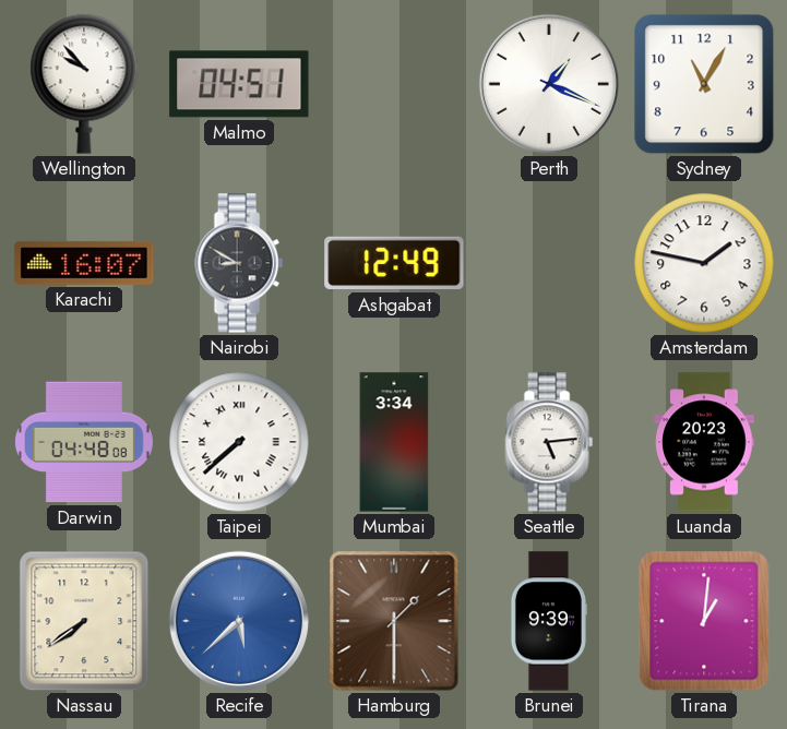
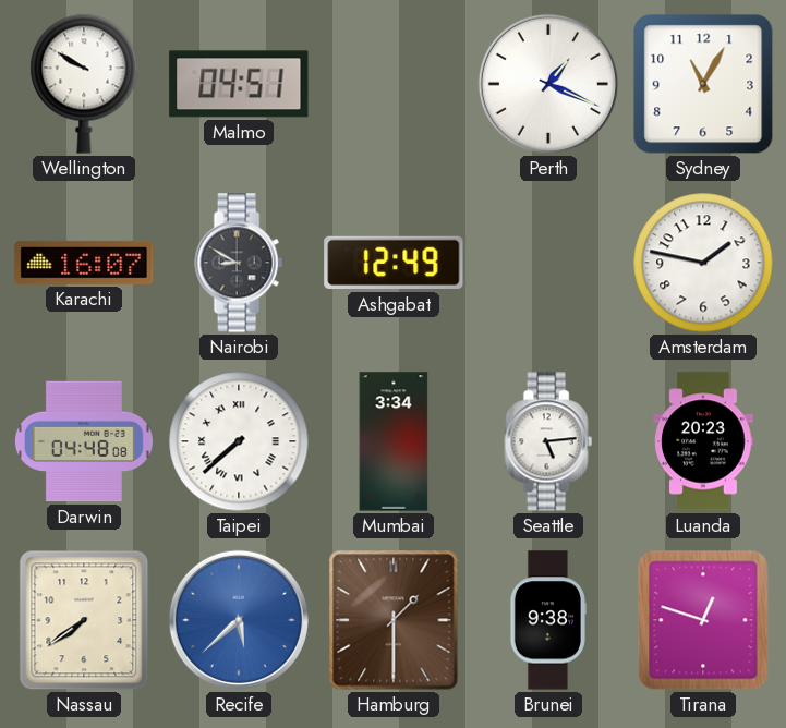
Wellington: 9:53 -> 9:50 (84, 84)
Brunei: 9:39 -> 9:38 (547, 620)
Tirana: 1:01 -> 12:48 (703, 620)
